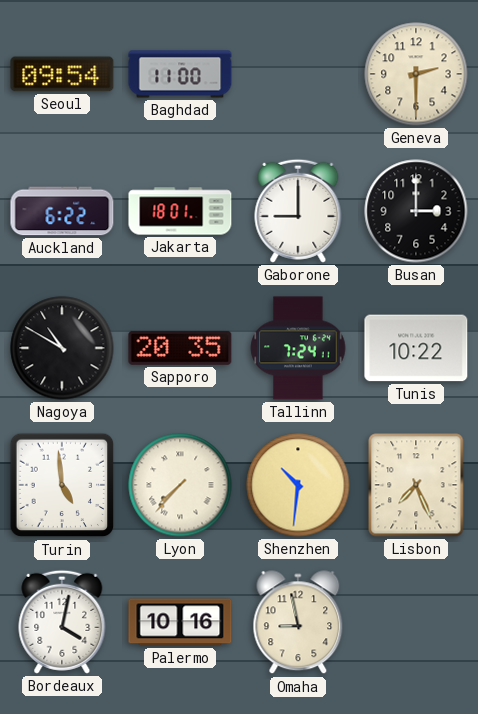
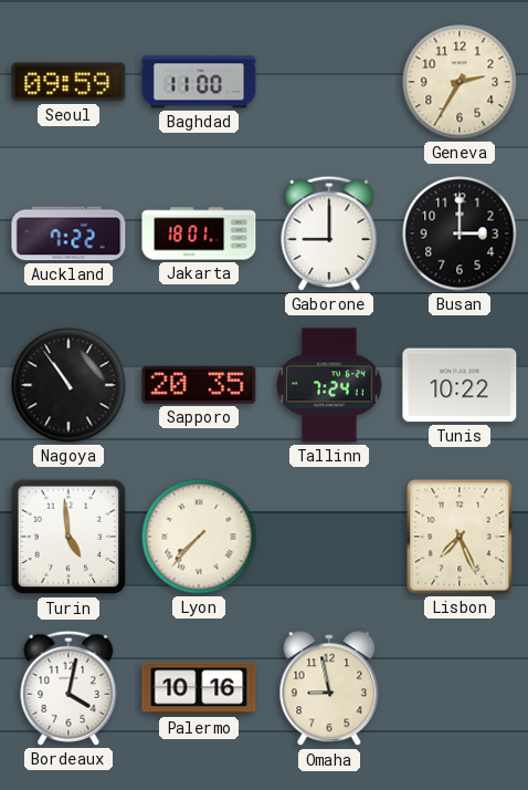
Seoul: 09:54 -> 09:59 (68, 82)
Geneva: 2:30 -> 2:35 (460, 82)
Auckland: 6:22 -> 7:22 (68, 233)
Nagoya: 10:50 -> 10:54 (68, 385)
Shenzhen: 10:31 -> none (298, 485)
